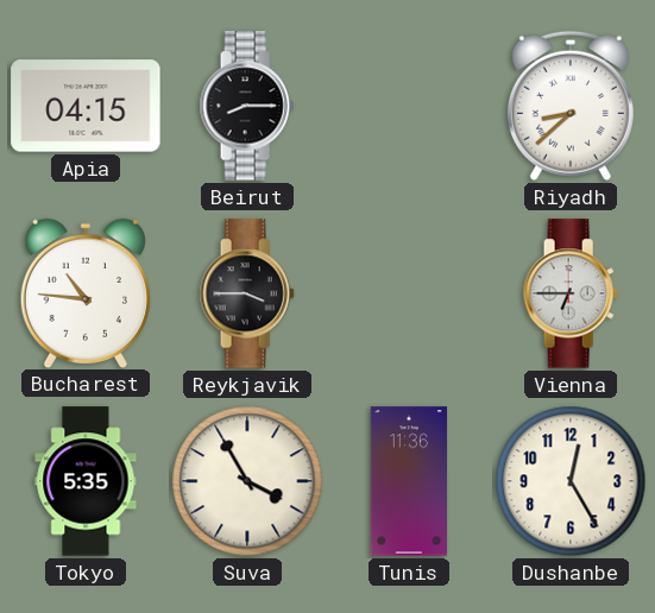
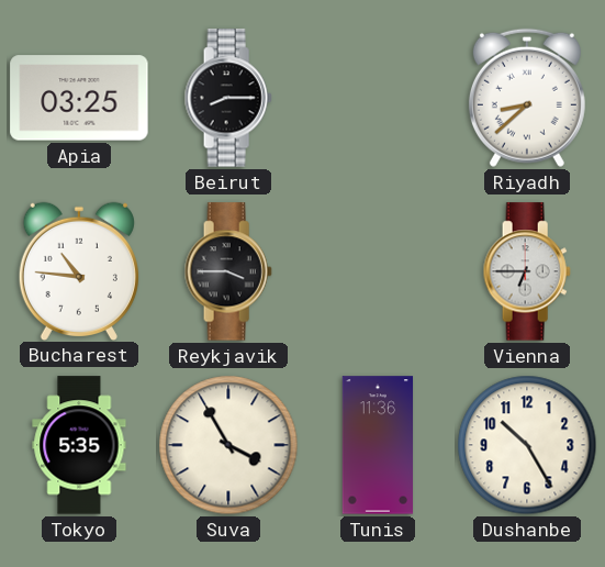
Apia: 04:15 -> 03:25 (79, 98)
Dushanbe: 12:25 -> 10:25 (527, 445)
